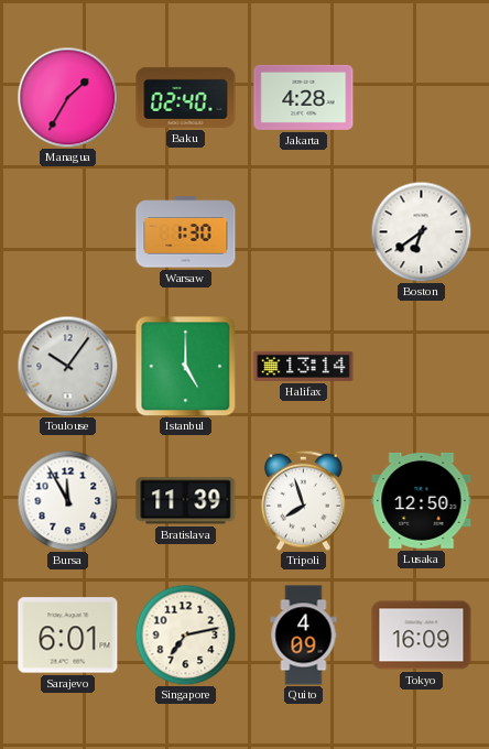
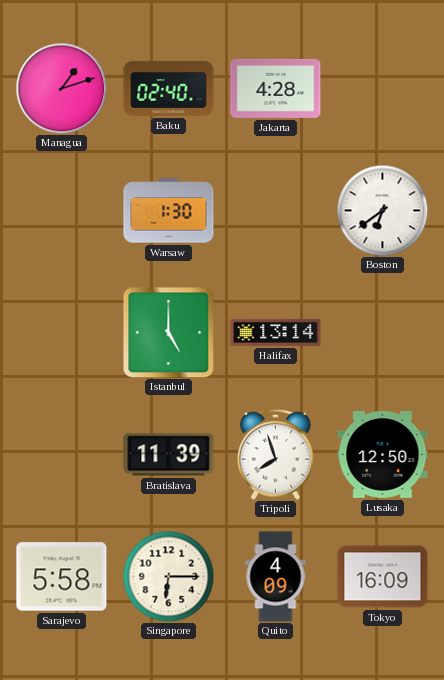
Managua: 1:35 -> 1:12 (61, 88)
Toulouse: 10:06 -> none (67, 366)
Bursa: 11:55 -> none (67, 500)
Sarajevo: 6:01 -> 5:58 (62, 577)
Singapore: 7:13 -> 6:15 (168, 576)
